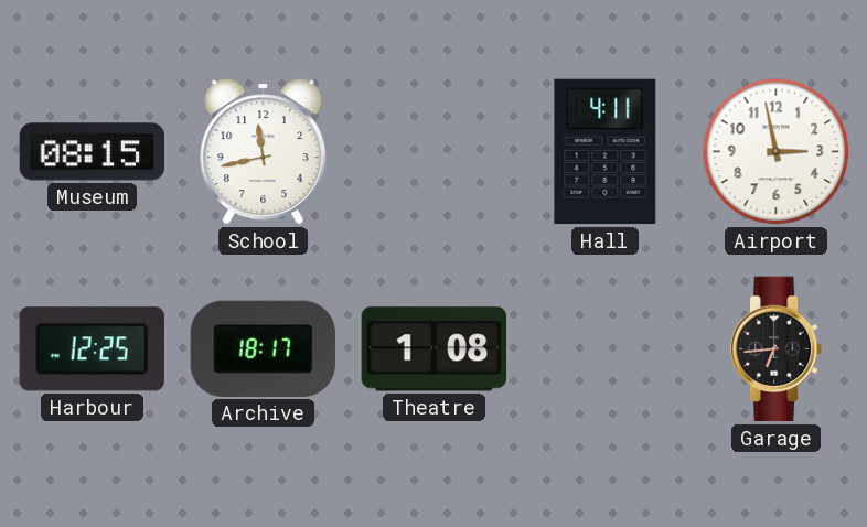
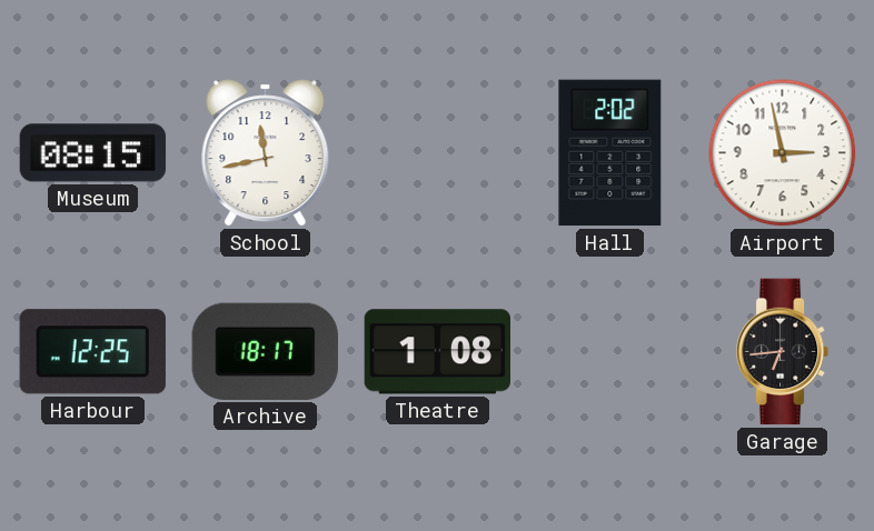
Hall: 4:11 -> 2:02 (610, 153)
